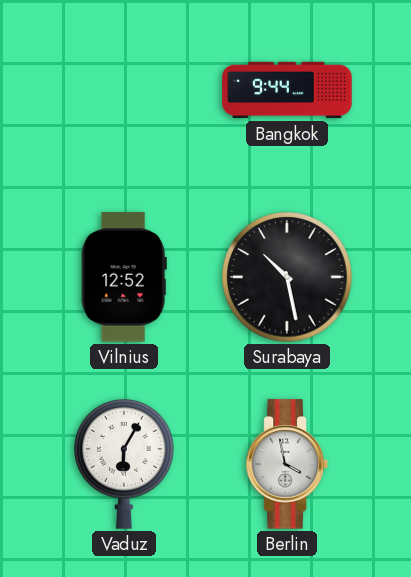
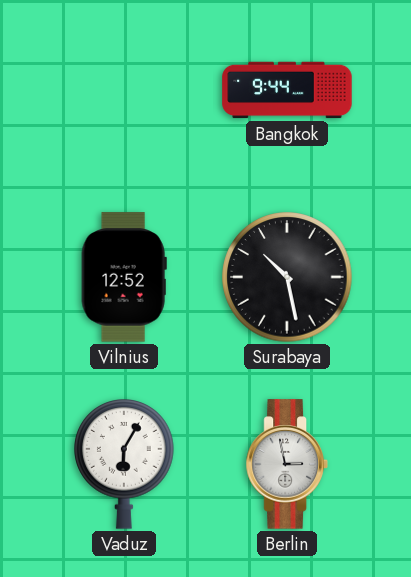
Berlin: 3:58 -> 2:58 (287, 464)
